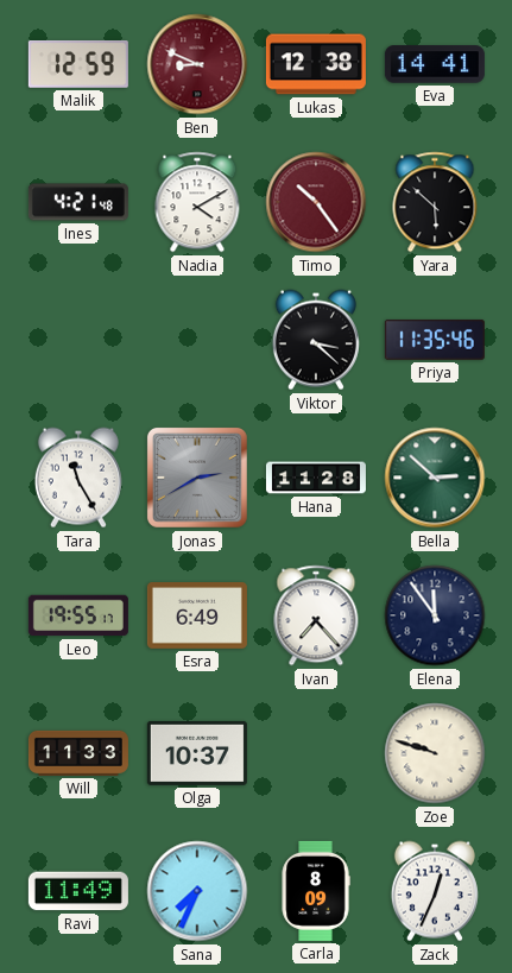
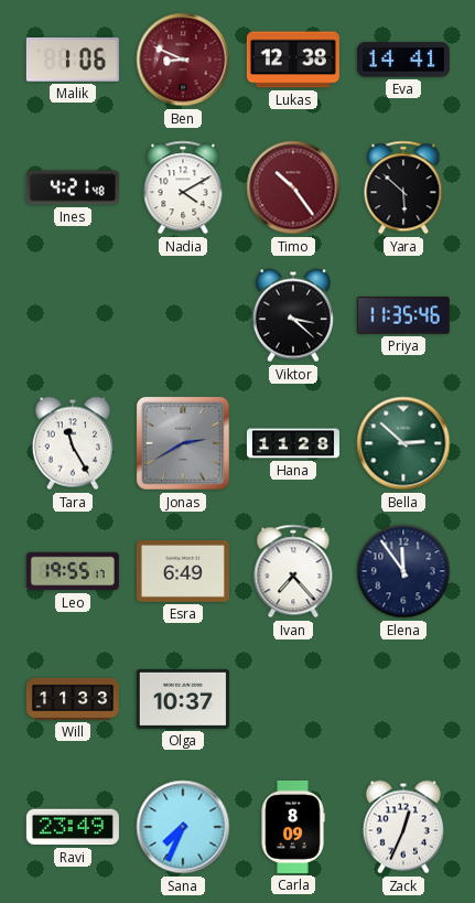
Malik: 12:59 -> 1:06 (73, 61)
Zoe: 9:48 -> none (435, 753)
Ravi: 11:49 -> 23:49 (73, 827)
